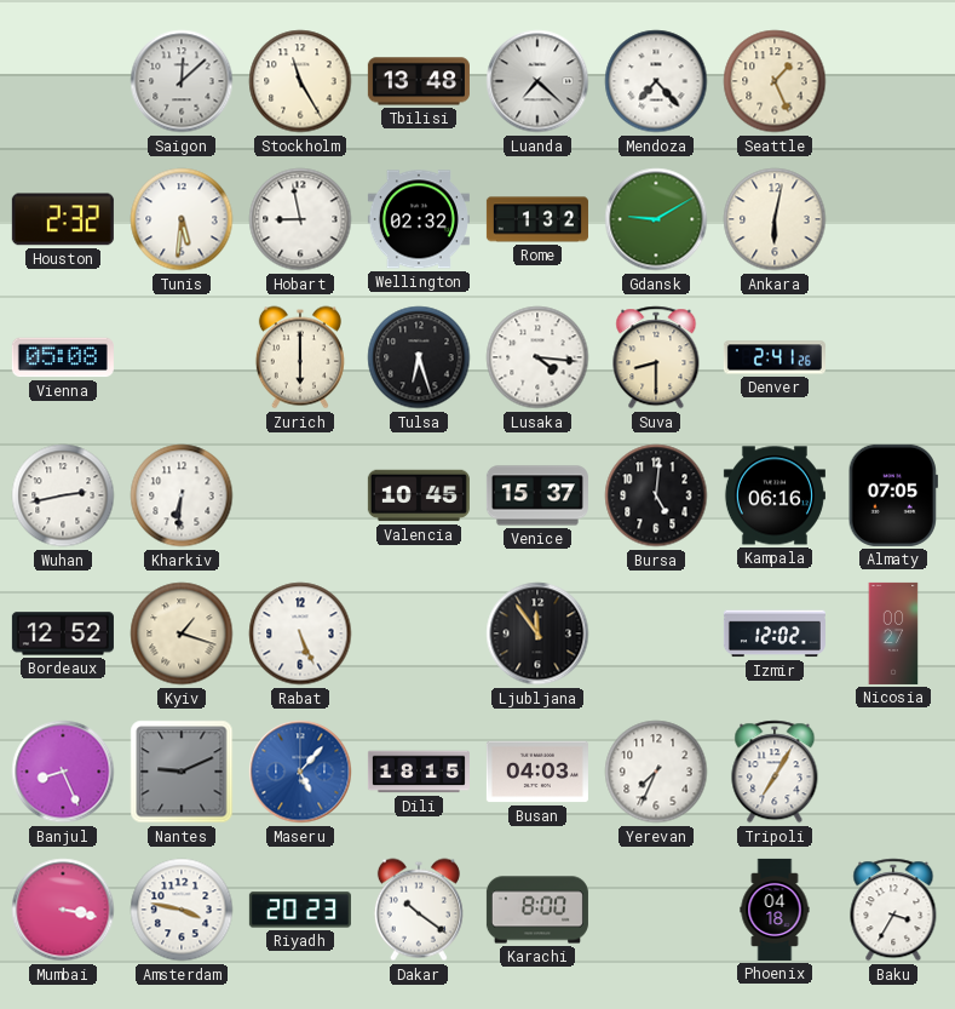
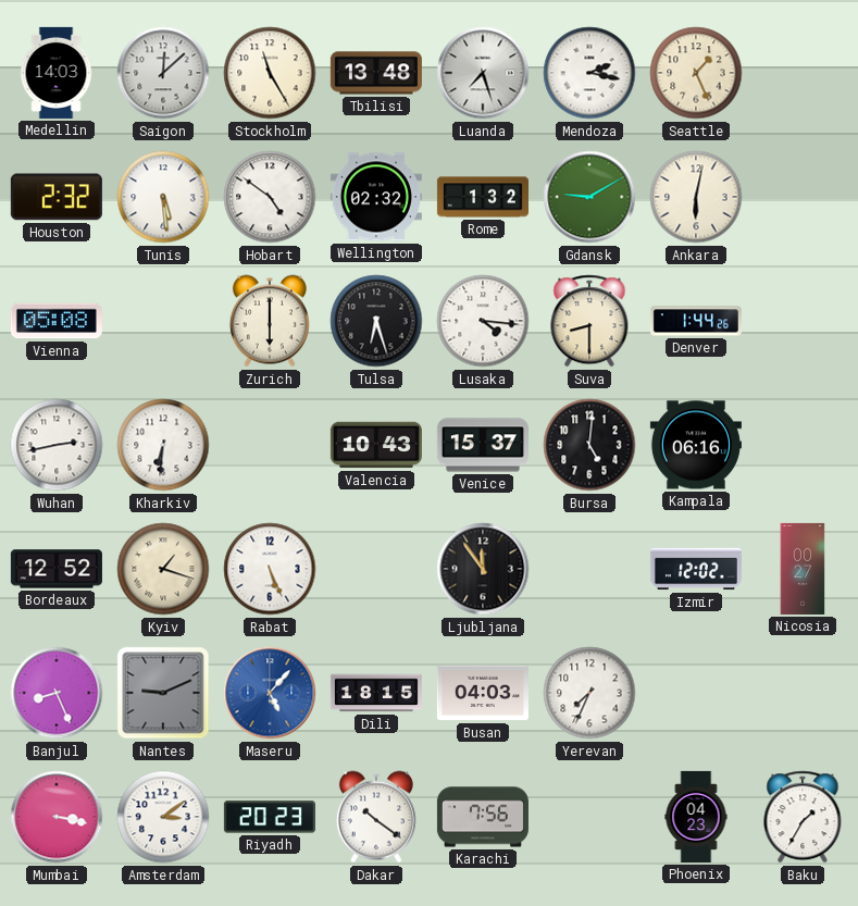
Medellin: none -> 14:03 (57, 73)
Luanda: 7:22 -> 7:27 (483, 73)
Mendoza: 7:23 -> 2:17 (589, 73)
Tunis: 5:31 -> 5:29 (163, 197)
Hobart: 8:58 -> 4:51 (270, 197)
Denver: 2:41 -> 1:44 (696, 321)
Valencia: 10:45 -> 10:43 (376, 445)
Almaty: 07:05 -> none (893, 495)
Tripoli: 7:05 -> none (775, 772)
Amsterdam: 3:47 -> 3:09 (163, 817)
Karachi: 8:00 -> 7:56 (483, 817)
Phoenix: 04:18 -> 04:23 (696, 817)
Baku: 3:35 -> 1:35 (803, 817)
